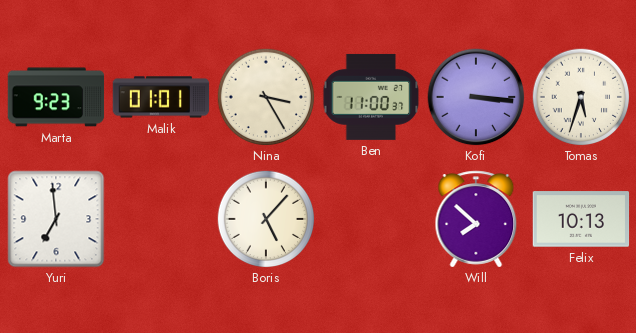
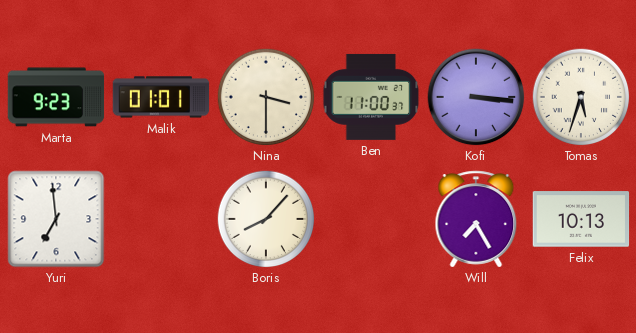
Nina: 3:25 -> 3:30 (266, 97)
Boris: 5:07 -> 8:07 (266, 219)
Will: 7:52 -> 7:25 (476, 219)
